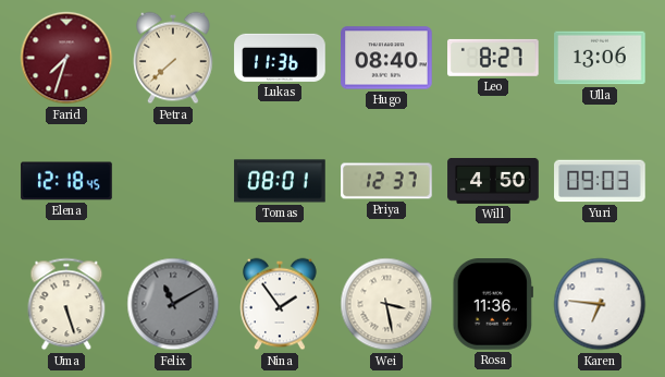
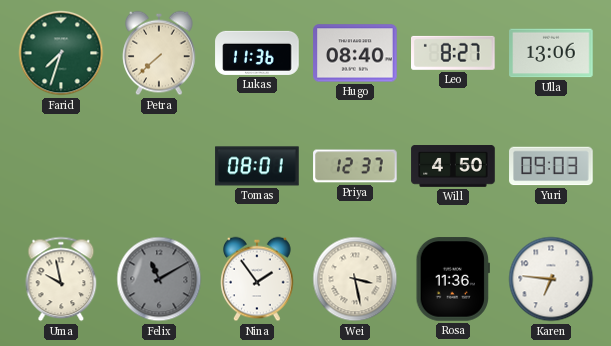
Farid dial: burgundy -> green (61, 53)
Elena: 12:18 -> none (66, 181)
Uma: 5:27 -> 9:58 (61, 279)
